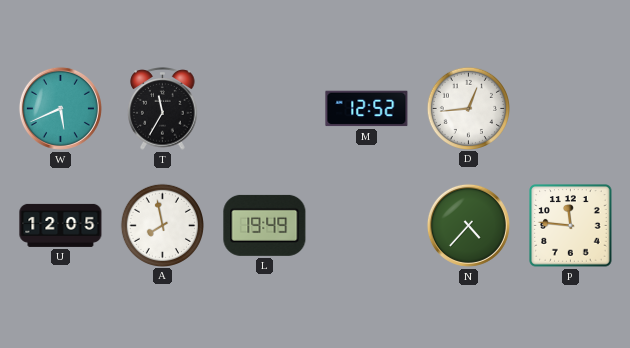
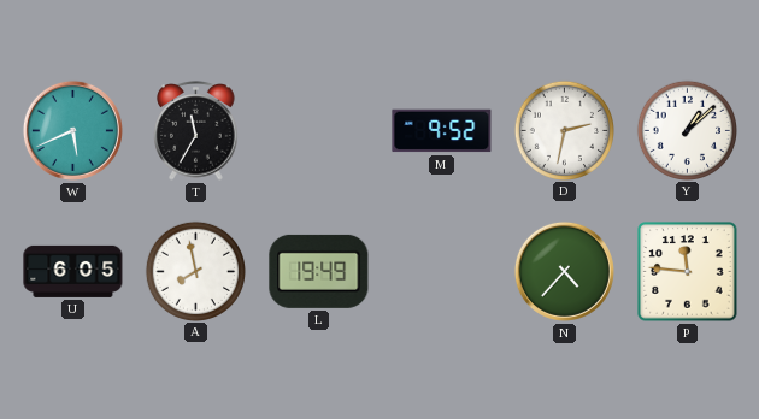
M: 12:52 -> 9:52 (442, 131)
D: 12:44 -> 2:32 (564, 130)
Y: none -> 1:08 (687, 130)
U: 12:05 -> 6:05 (73, 271)
